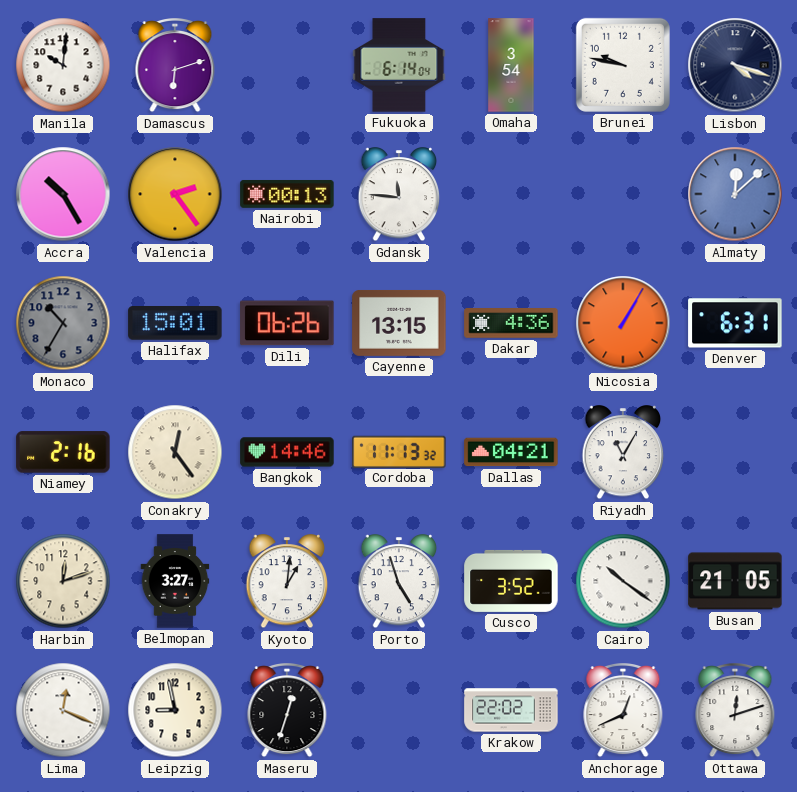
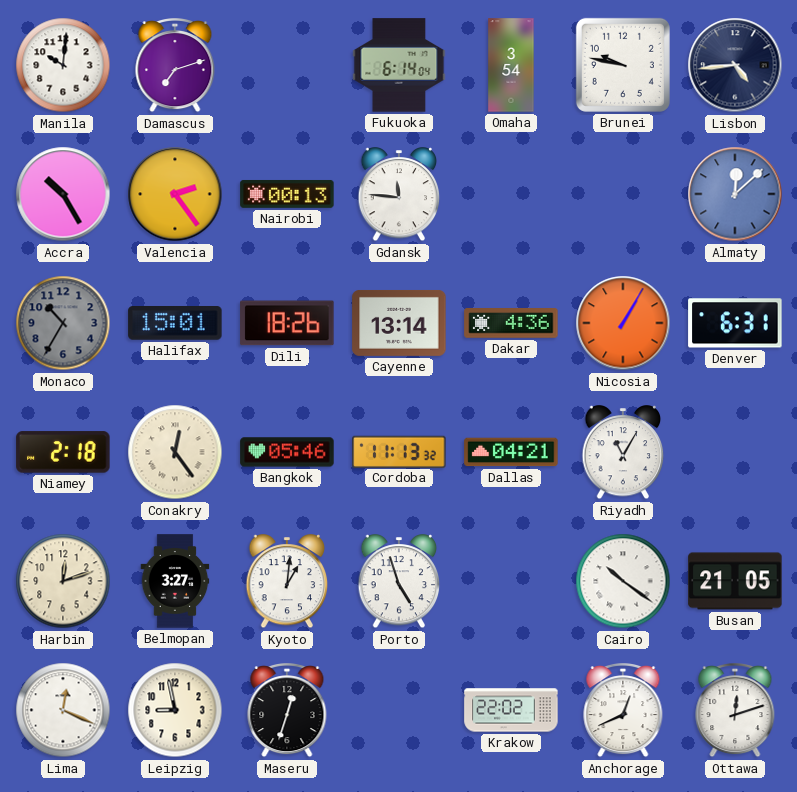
Damascus: 6:12 -> 7:12 (175, 66)
Lisbon: 4:18 -> 4:44 (735, 65)
Dili: 06:26 -> 18:26 (287, 323)
Cayenne: 13:15 -> 13:14 (399, 323)
Niamey: 2:16 -> 2:18 (63, 452)
Bangkok: 14:46 -> 05:46 (287, 452)
Cusco: 3:52 -> none (511, 581)
